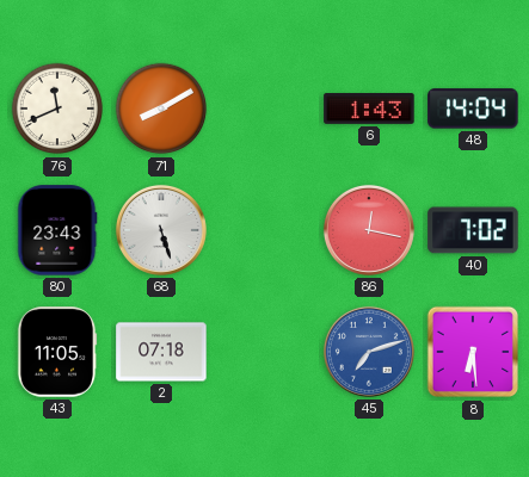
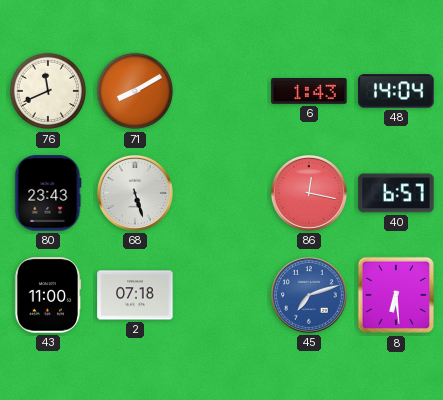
40: 7:02 -> 6:57 (396, 193)
43: 11:05 -> 11:00 (48, 295)
